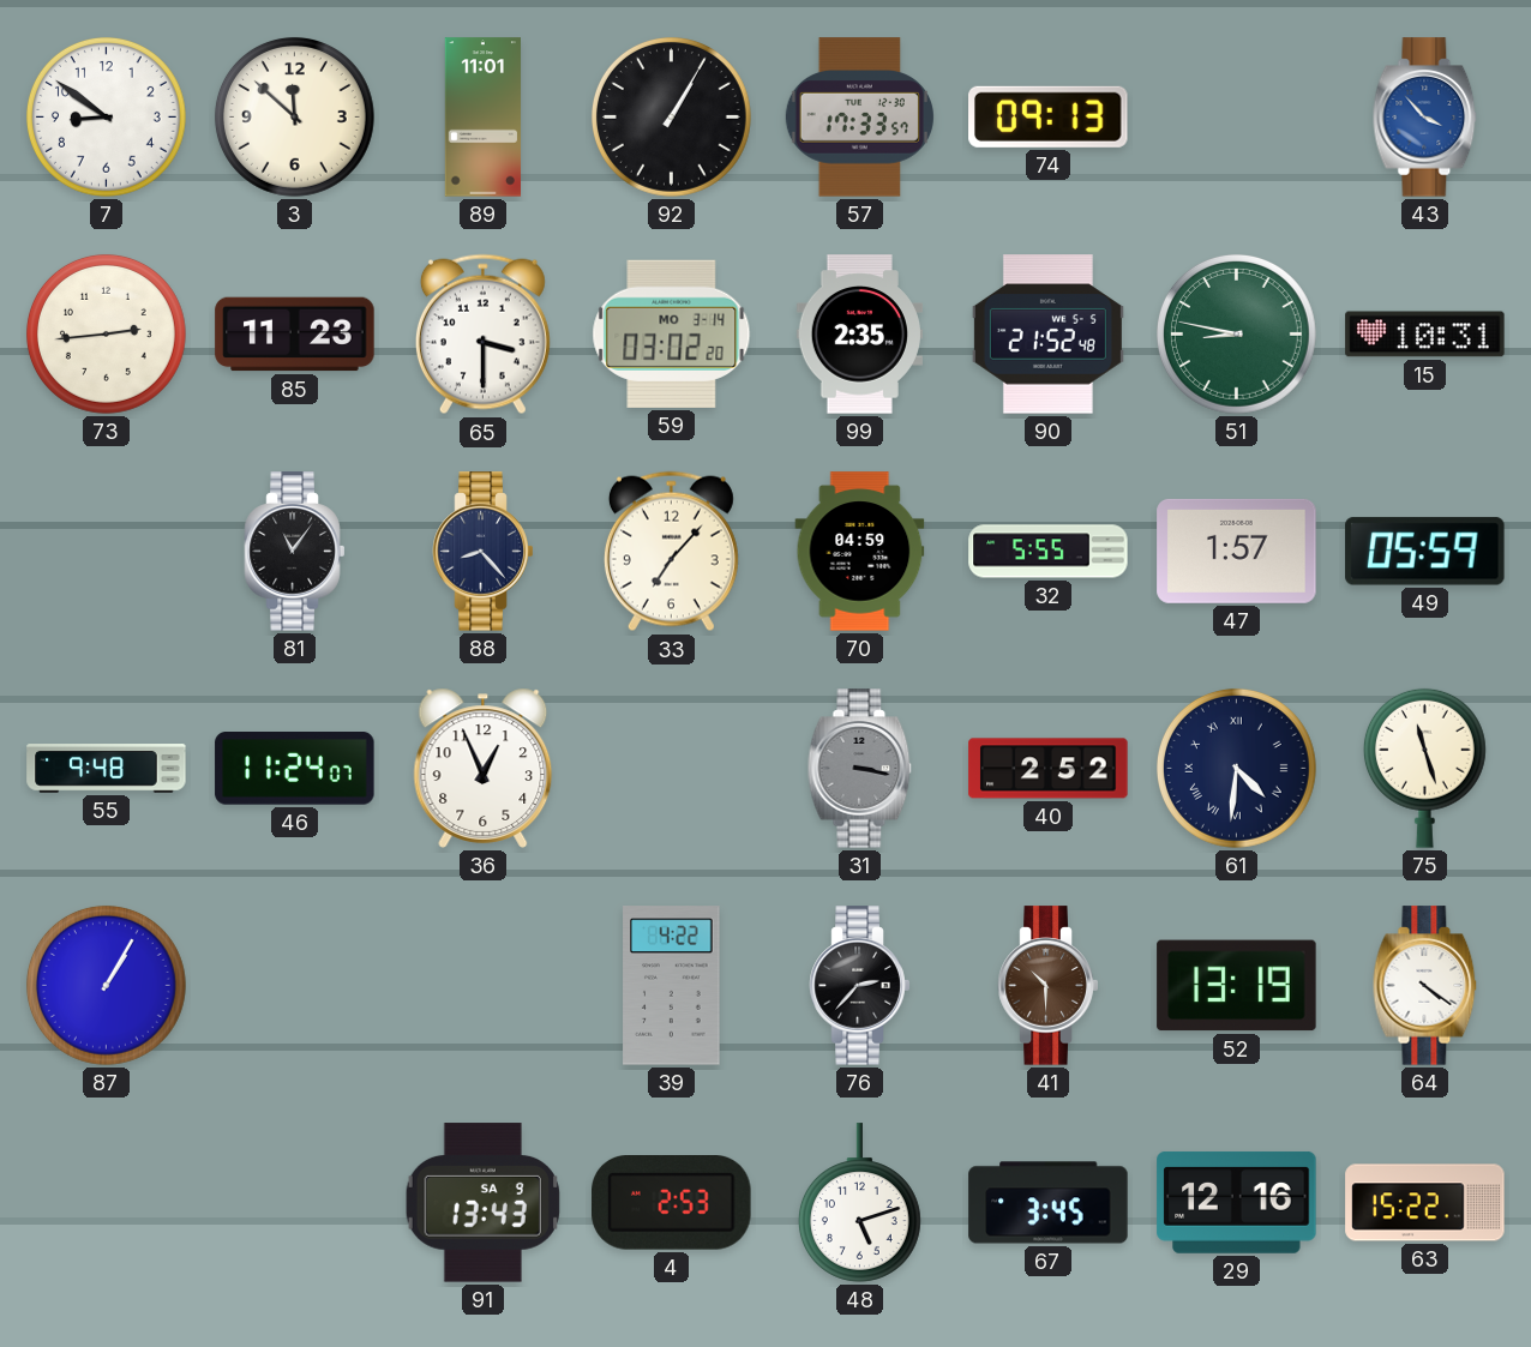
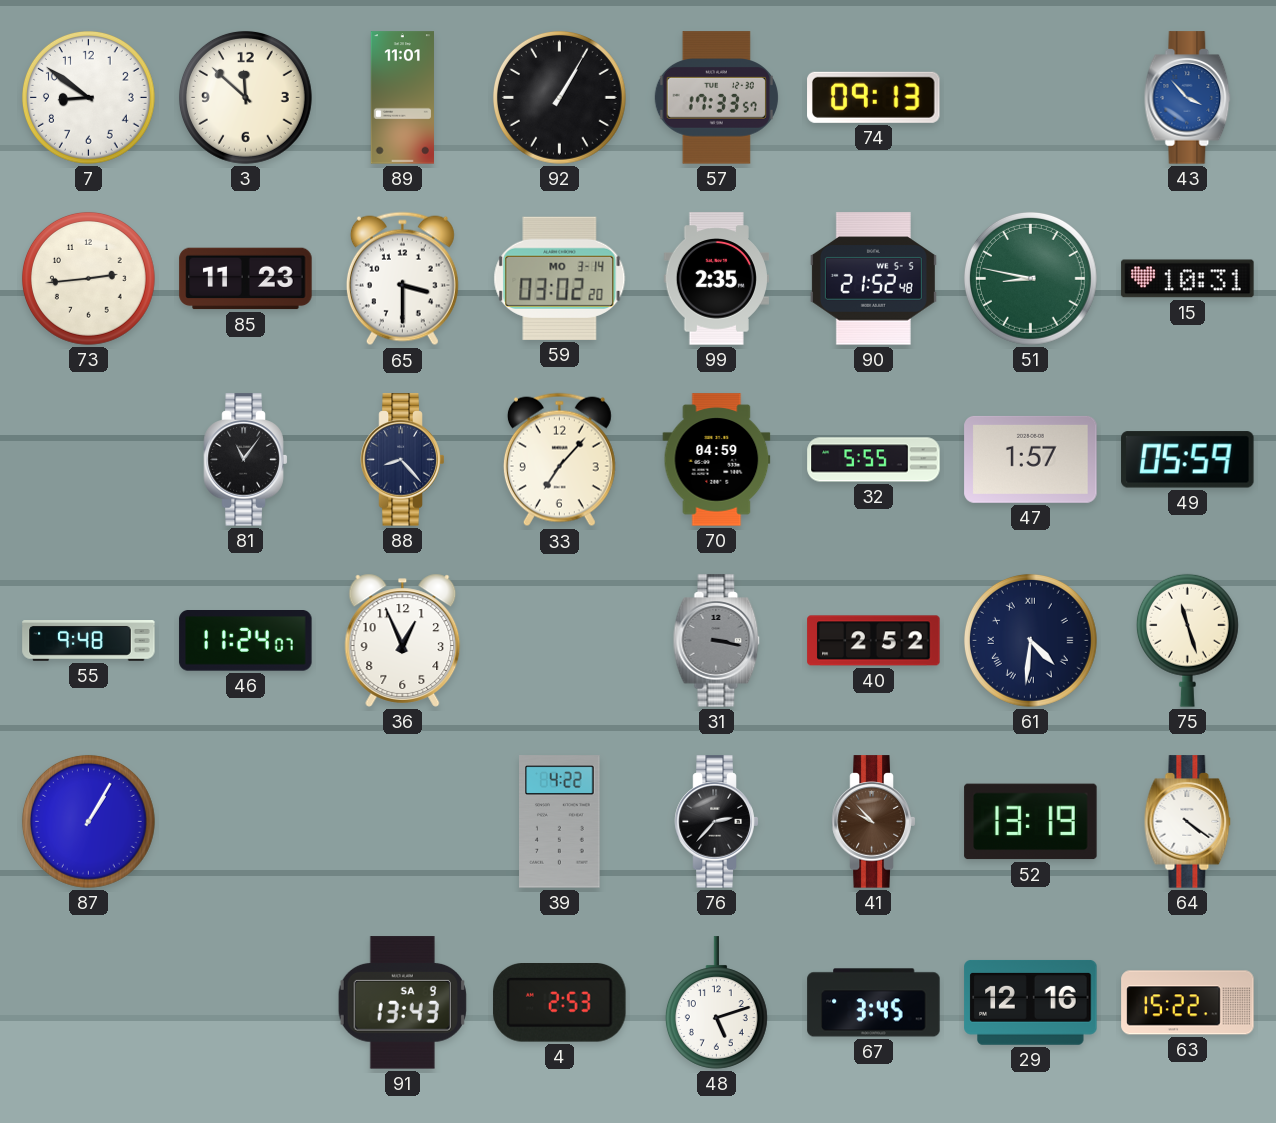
41: 10:30 -> 9:53 (874, 822)
